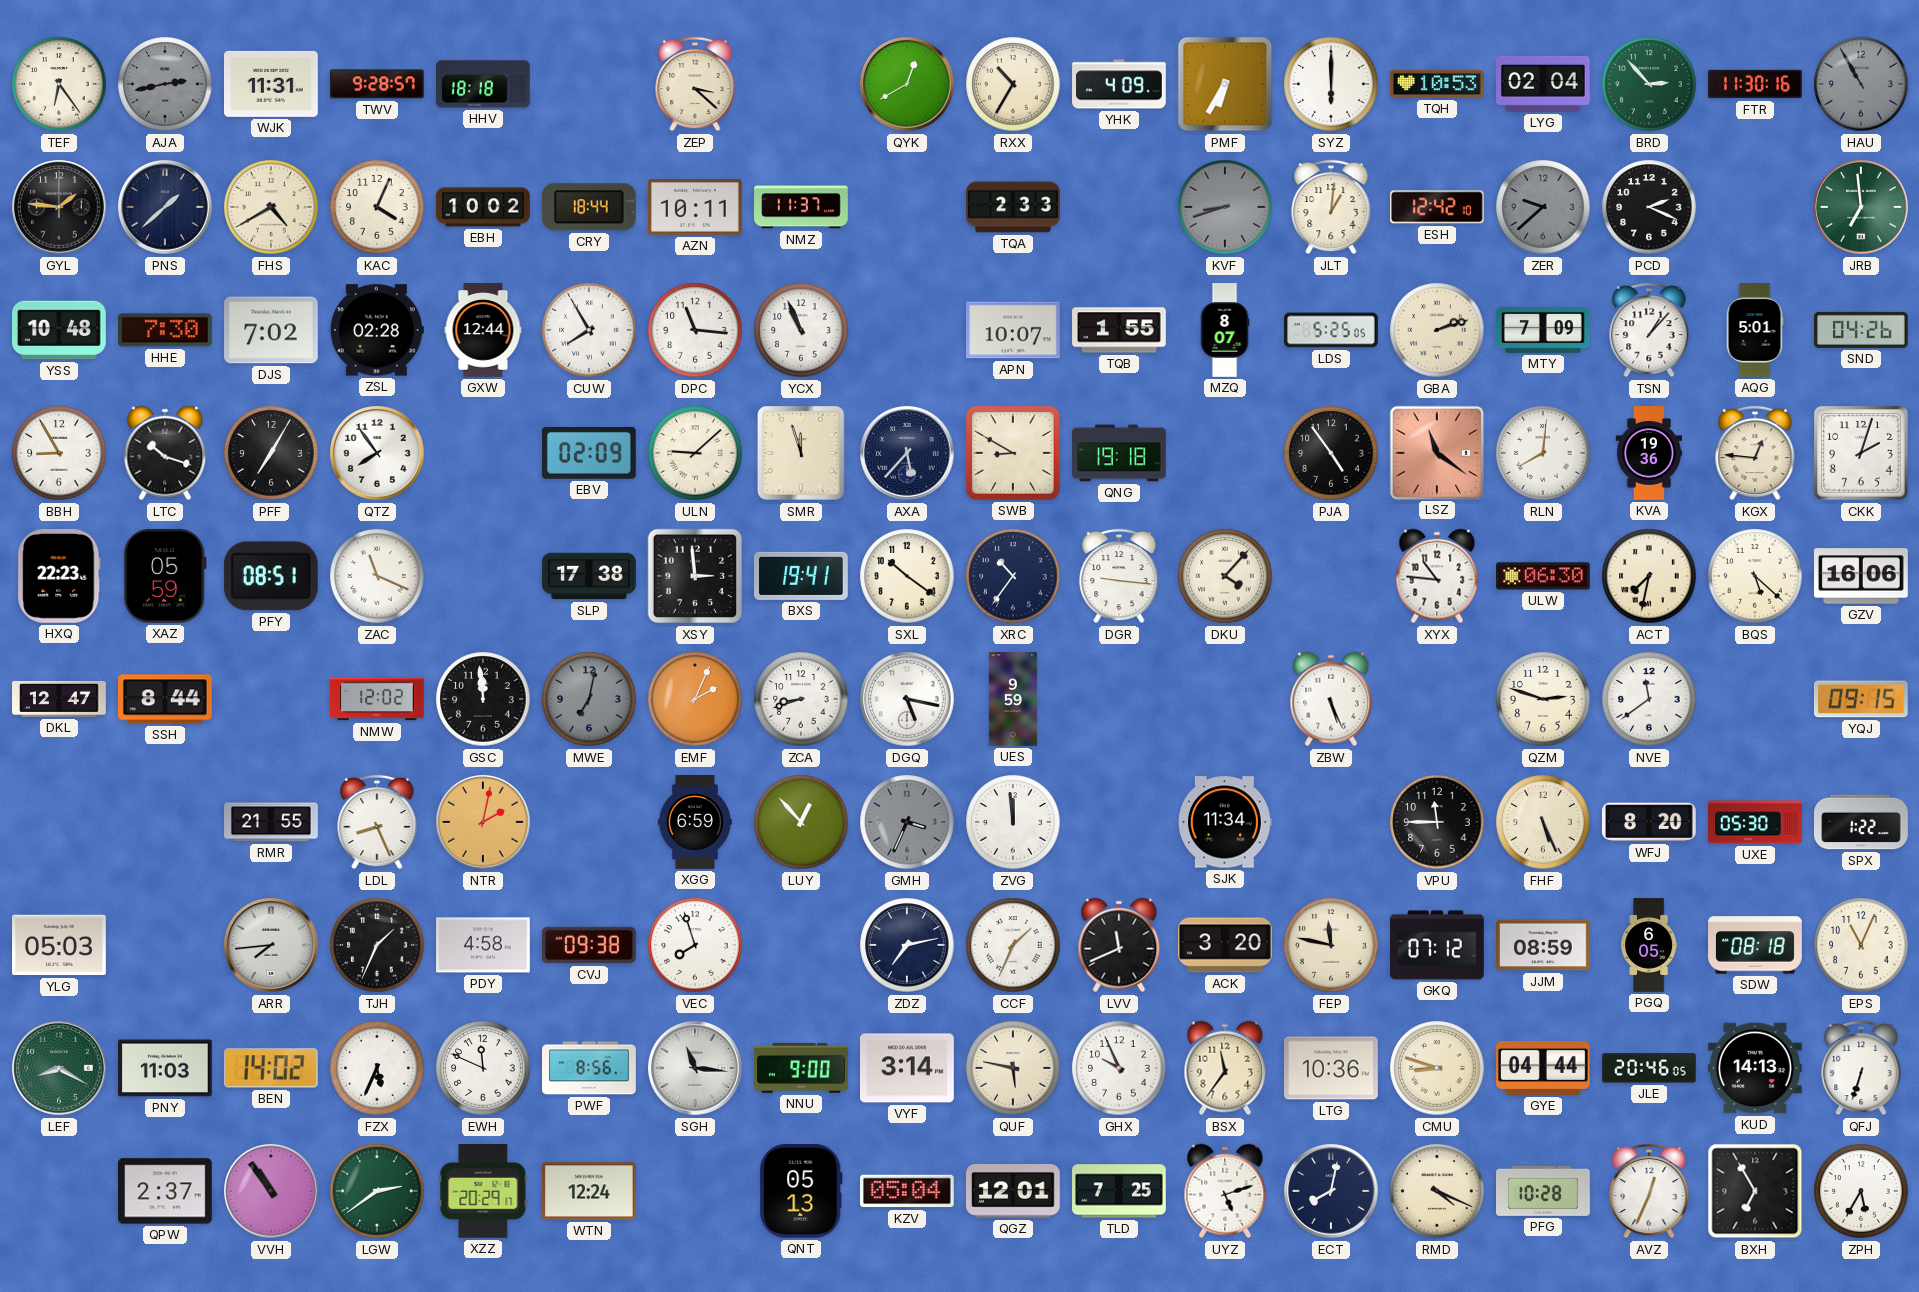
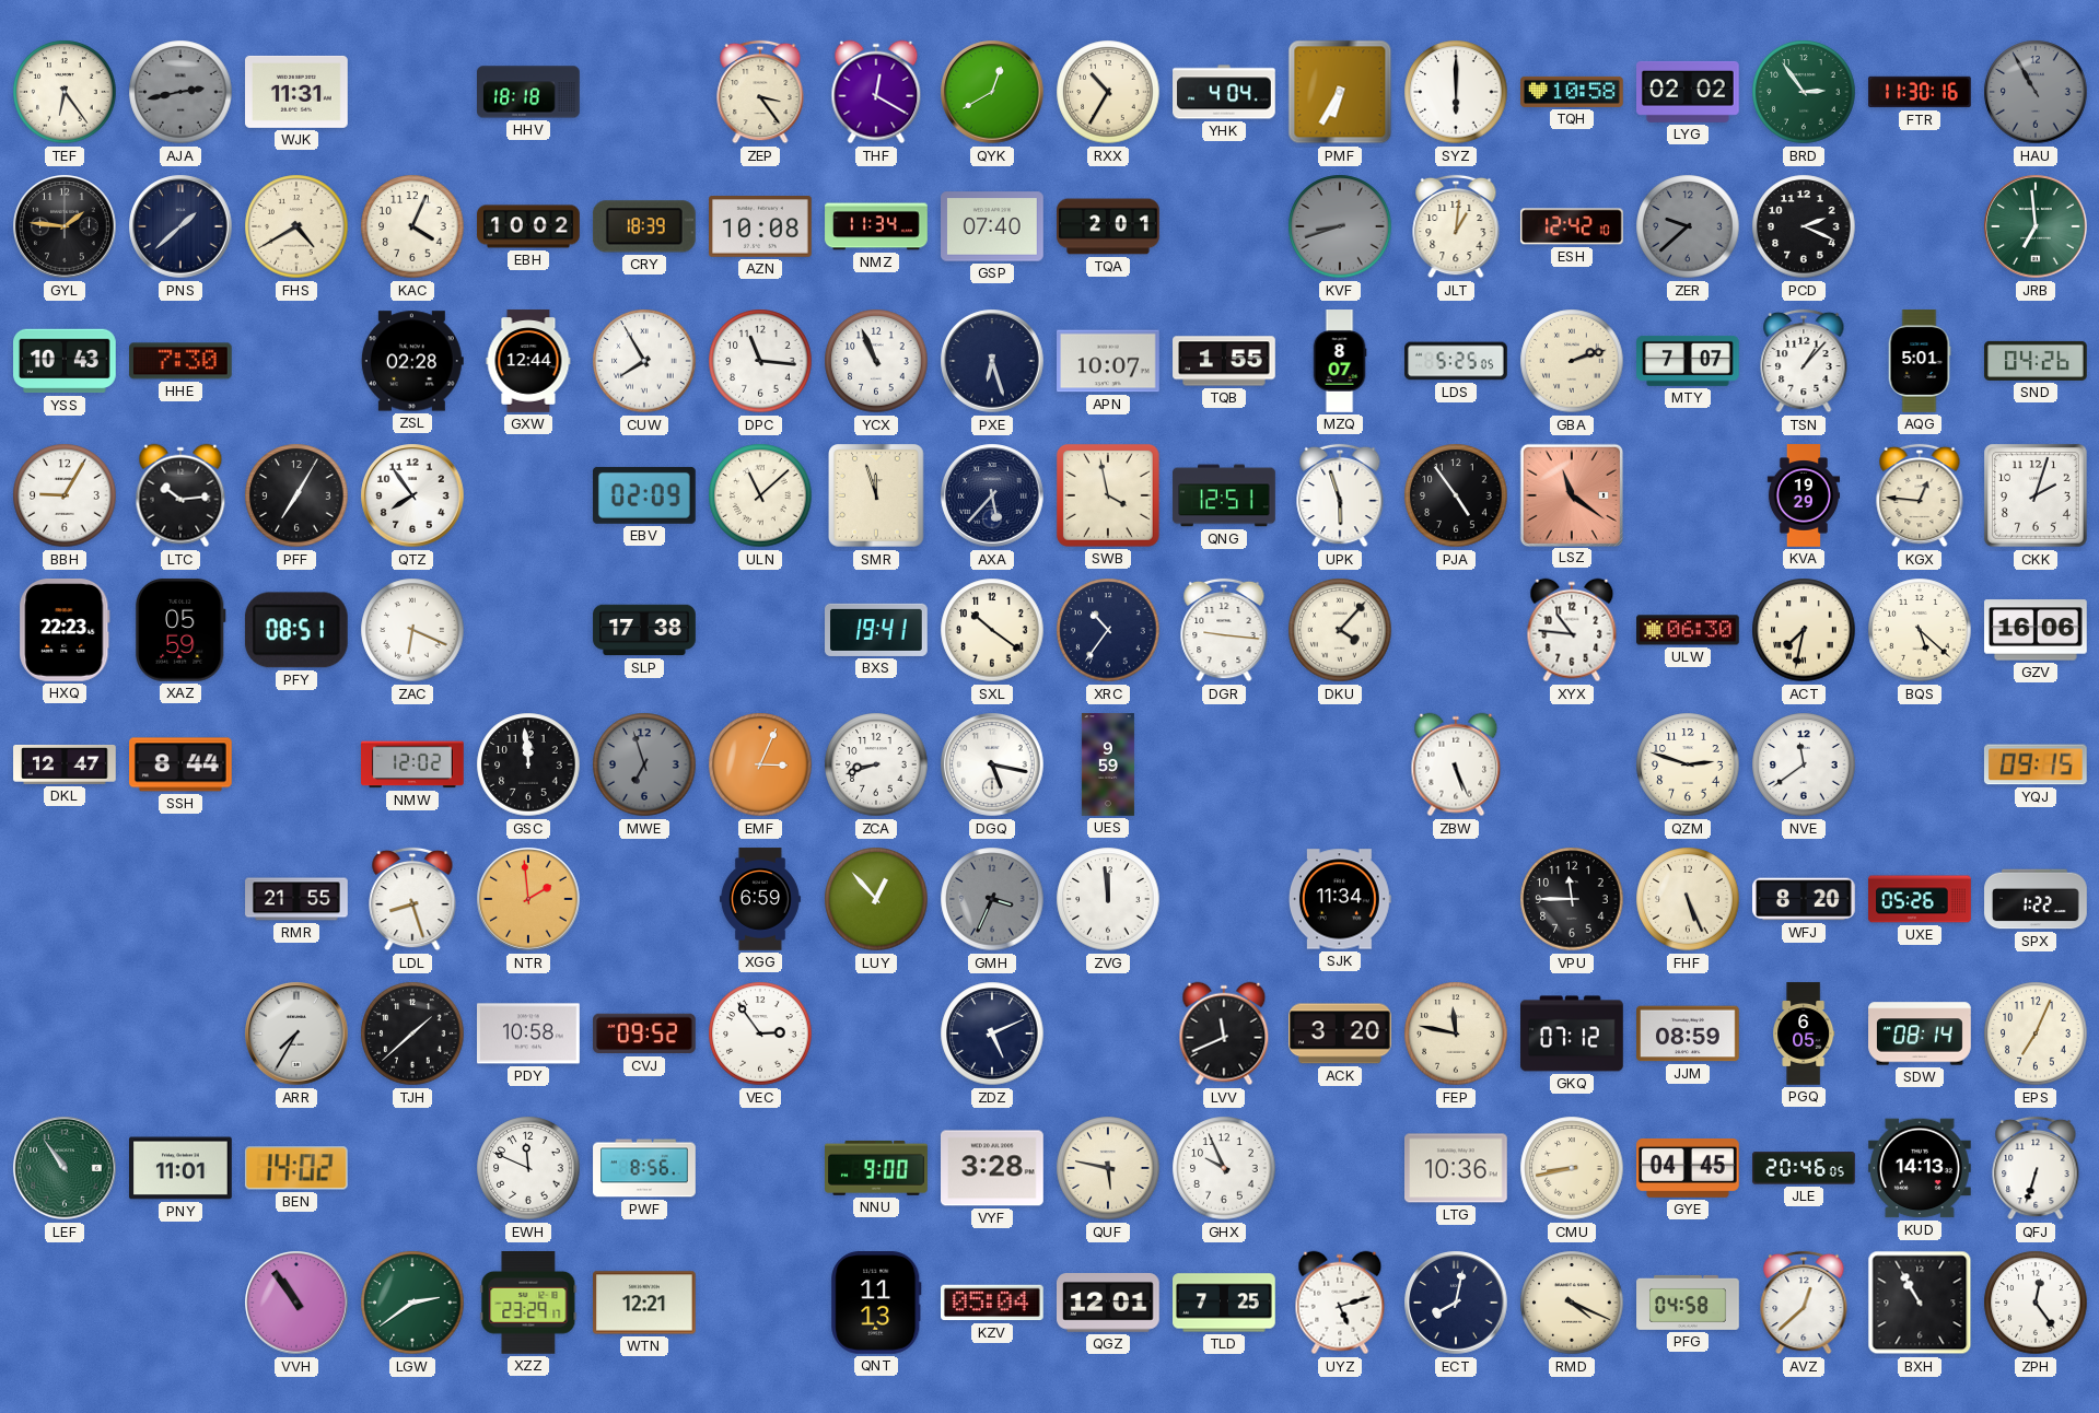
TWV: 9:28 -> none (378, 84)
ZEP: 3:22 -> 3:24 (760, 92)
THF: none -> 12:20 (876, 92)
YHK: 4:09 -> 4:04 (1224, 92)
TQH: 10:53 -> 10:58 (1573, 92)
LYG: 02:04 -> 02:02 (1689, 92)
BRD: 2:53 -> 2:54 (1804, 92)
CRY: 18:44 -> 18:39 (644, 226)
AZN: 10:11 -> 10:08 (761, 227)
NMZ: 11:37 -> 11:34 (876, 226)
GSP: none -> 07:40 (993, 226)
TQA: 2:33 -> 2:01 (1108, 226)
YSS: 10:48 -> 10:43 (66, 361)
DJS: 7:02 -> none (272, 330)
PXE: none -> 6:27 (992, 361)
MTY: 7:09 -> 7:07 (1688, 361)
BBH: 8:55 -> 9:05 (65, 495)
LTC: 10:18 -> 10:14 (180, 495)
ULN: 9:08 -> 11:08 (760, 495)
SWB: 8:50 -> 3:58 (1108, 495)
QNG: 19:18 -> 12:51 (1224, 495)
UPK: none -> 5:57 (1340, 495)
RLN: 8:01 -> none (1543, 453)
KVA: 19:36 -> 19:29 (1803, 495)
ZAC: 11:19 -> 6:19 (412, 630)
XSY: 2:59 -> none (695, 576)
MWE: 7:02 -> 6:57 (644, 764)
EMF: 2:04 -> 3:04 (760, 764)
LDL: 8:26 -> 8:27 (412, 899)
NTR: 2:02 -> 1:59 (528, 899)
UXE: 05:30 -> 05:26 (1920, 899)
YLG: 05:03 -> none (60, 945)
ARR: 7:44 -> 7:35 (296, 1034)
TJH: 1:34 -> 1:38 (412, 1034)
PDY: 4:58 -> 10:58 (529, 1034)
CVJ: 09:38 -> 09:52 (645, 1034)
VEC: 7:57 -> 2:54 (760, 1034)
ZDZ: 7:13 -> 5:11 (992, 1034)
CCF: 1:34 -> none (1013, 945)
SDW: 08:18 -> 08:14 (1920, 1034)
EPS: 11:04 -> 7:04 (2036, 1034)
LEF: 8:20 -> 10:54 (65, 1168)
PNY: 11:03 -> 11:01 (182, 1168)
FZX: 5:34 -> none (377, 1068)
SGH: 11:16 -> none (695, 1068)
VYF: 3:14 -> 3:28 (993, 1168)
BSX: 11:36 -> none (1225, 1068)
CMU: 8:48 -> 8:43 (1572, 1168)
GYE: 04:44 -> 04:45 (1688, 1168)
QPW: 2:37 -> none (166, 1191)
XZZ: 20:29 -> 23:29 (528, 1304)
WTN: 12:24 -> 12:21 (645, 1303)
QNT: 05:13 -> 11:13 (876, 1304)
PFG: 10:28 -> 04:58 (1688, 1303)
AVZ: 12:34 -> 12:38 (1804, 1303)
BXH: 6:55 -> 10:55 (1920, 1303)
ZPH: 5:35 -> 12:24 (2036, 1303)
